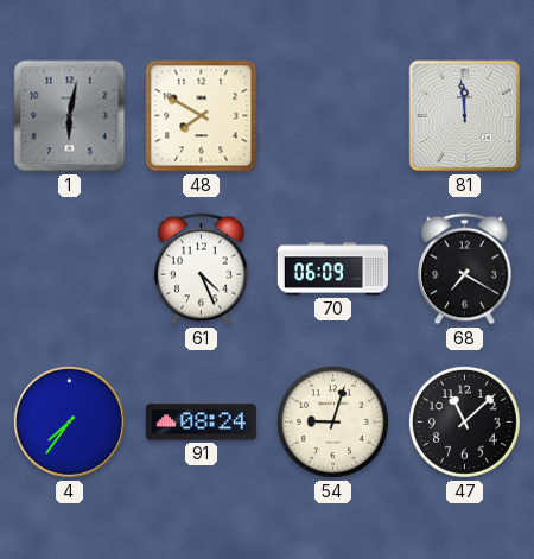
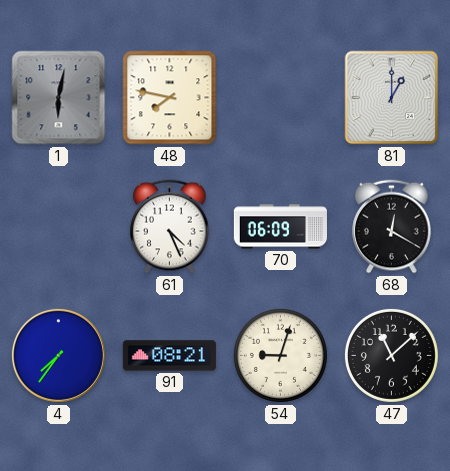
48: 7:50 -> 7:47 (170, 98)
81: 11:59 -> 1:00 (392, 98)
68: 7:20 -> 12:20 (392, 227)
91: 08:24 -> 08:21 (169, 356)
